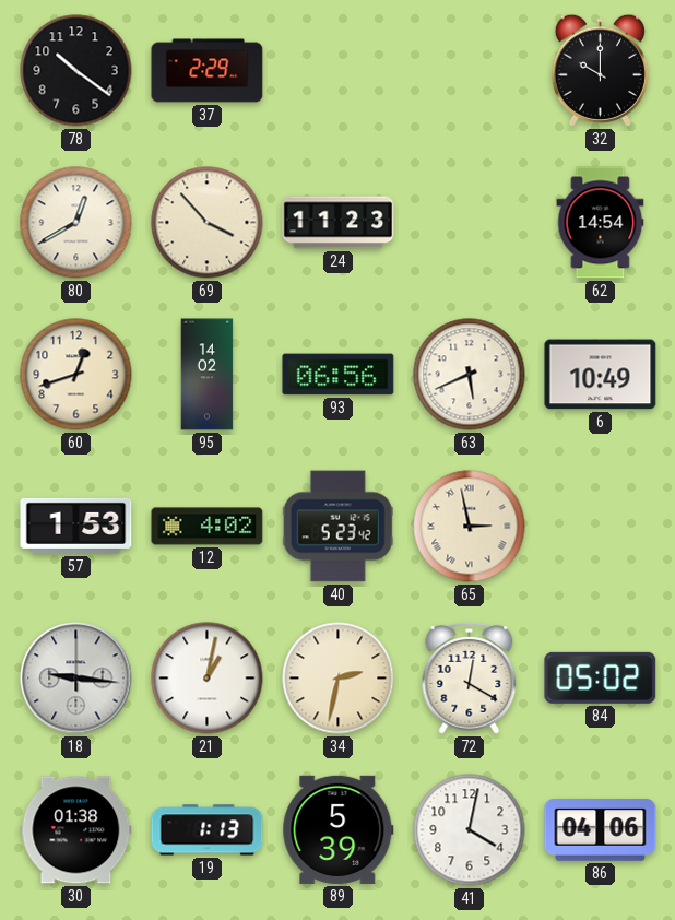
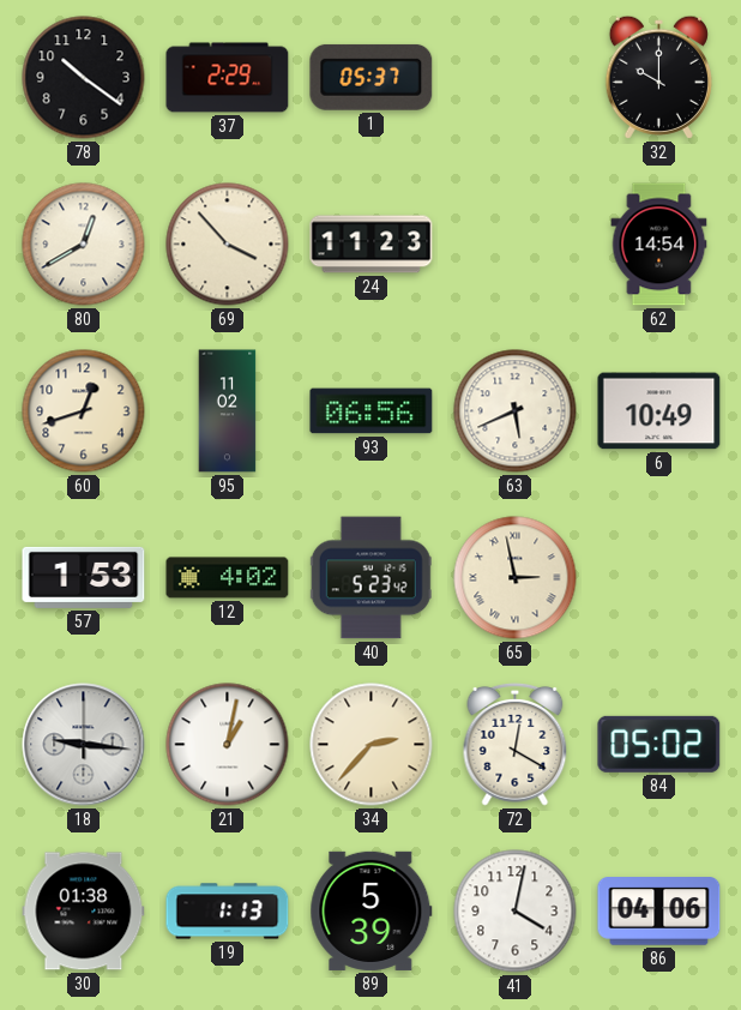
1: none -> 05:37 (372, 77)
95: 14:02 -> 11:02 (228, 411)
34: 2:32 -> 2:37 (372, 745)
